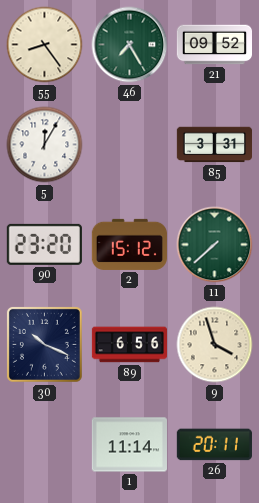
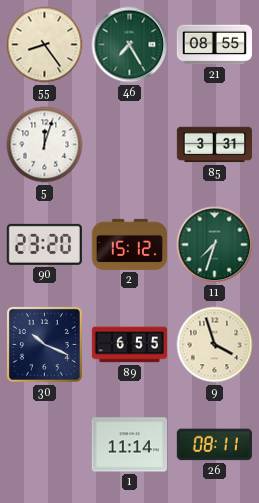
21: 09:52 -> 08:55 (214, 45)
5: 12:05 -> 12:03 (45, 145)
11: 7:38 -> 7:33 (215, 245)
89: 6:56 -> 6:55 (129, 345)
26: 20:11 -> 08:11 (214, 445)
